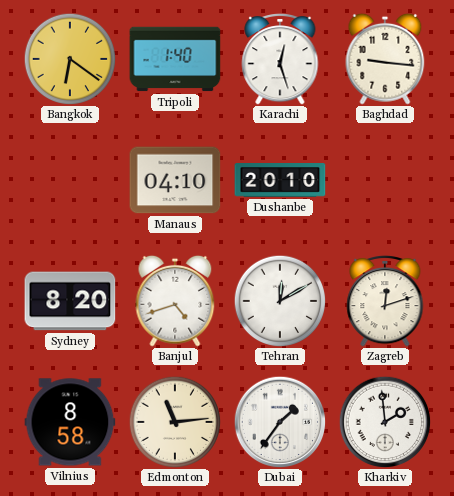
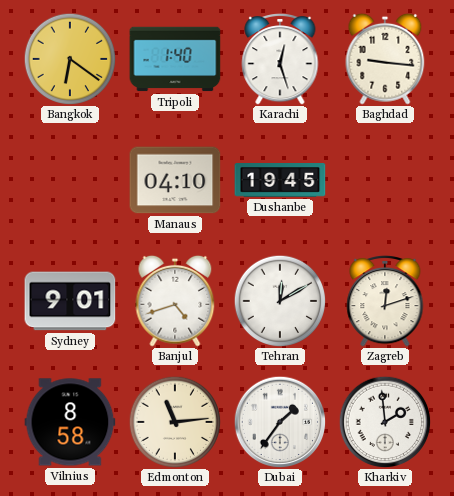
Dushanbe: 20:10 -> 19:45 (280, 181)
Sydney: 8:20 -> 9:01 (70, 301)
